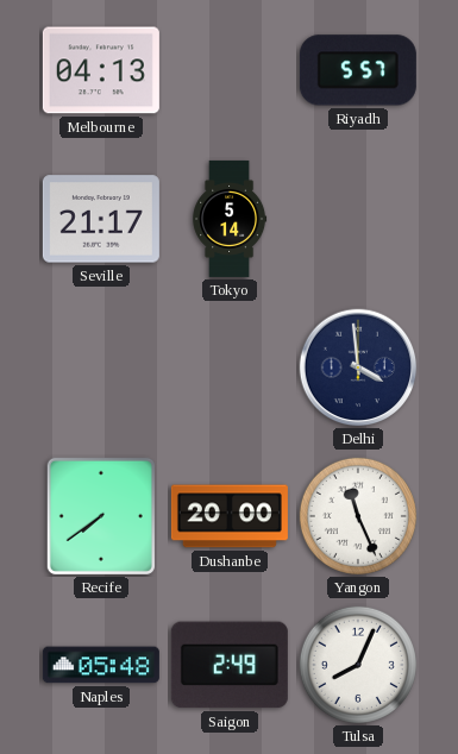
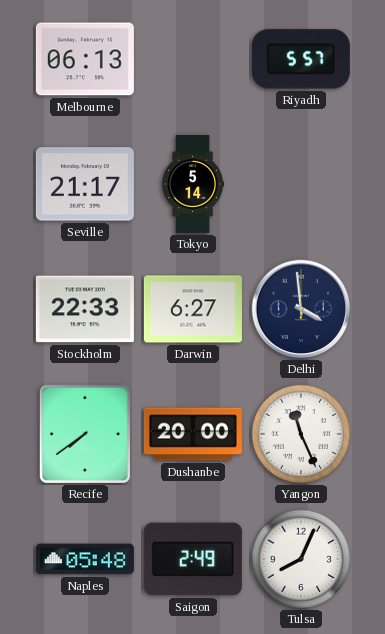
Melbourne: 04:13 -> 06:13 (85, 59)
Stockholm: none -> 22:33 (85, 309)
Darwin: none -> 6:27 (193, 309)
